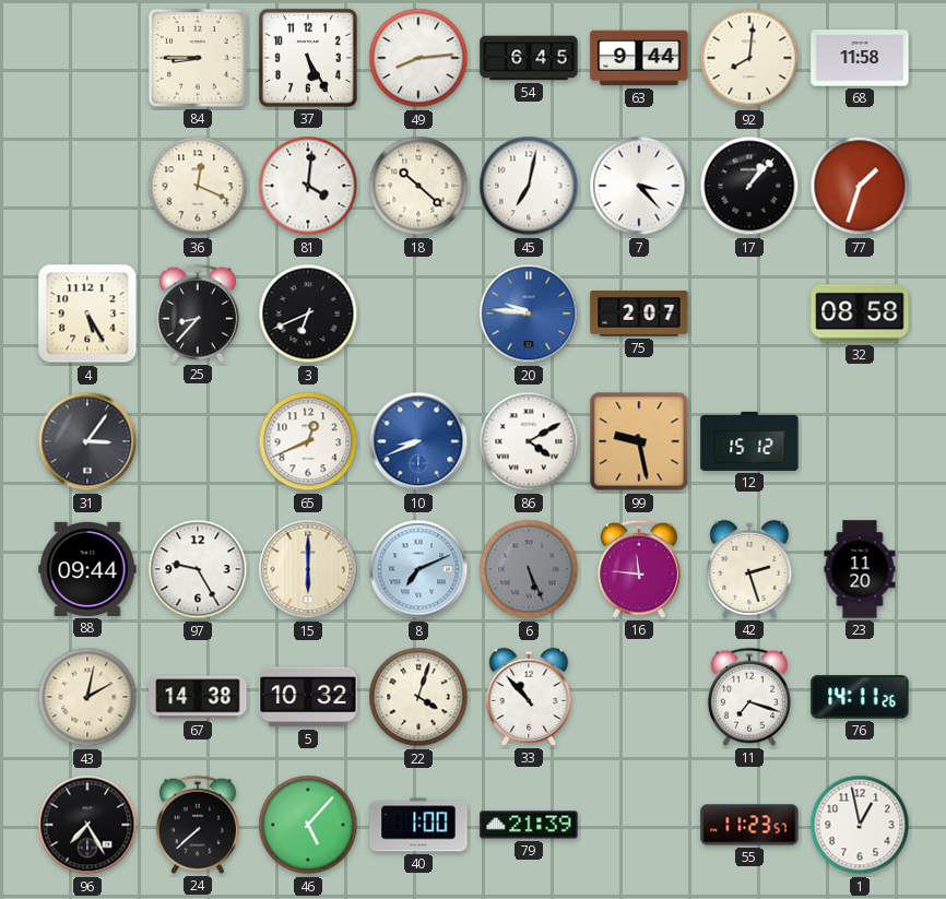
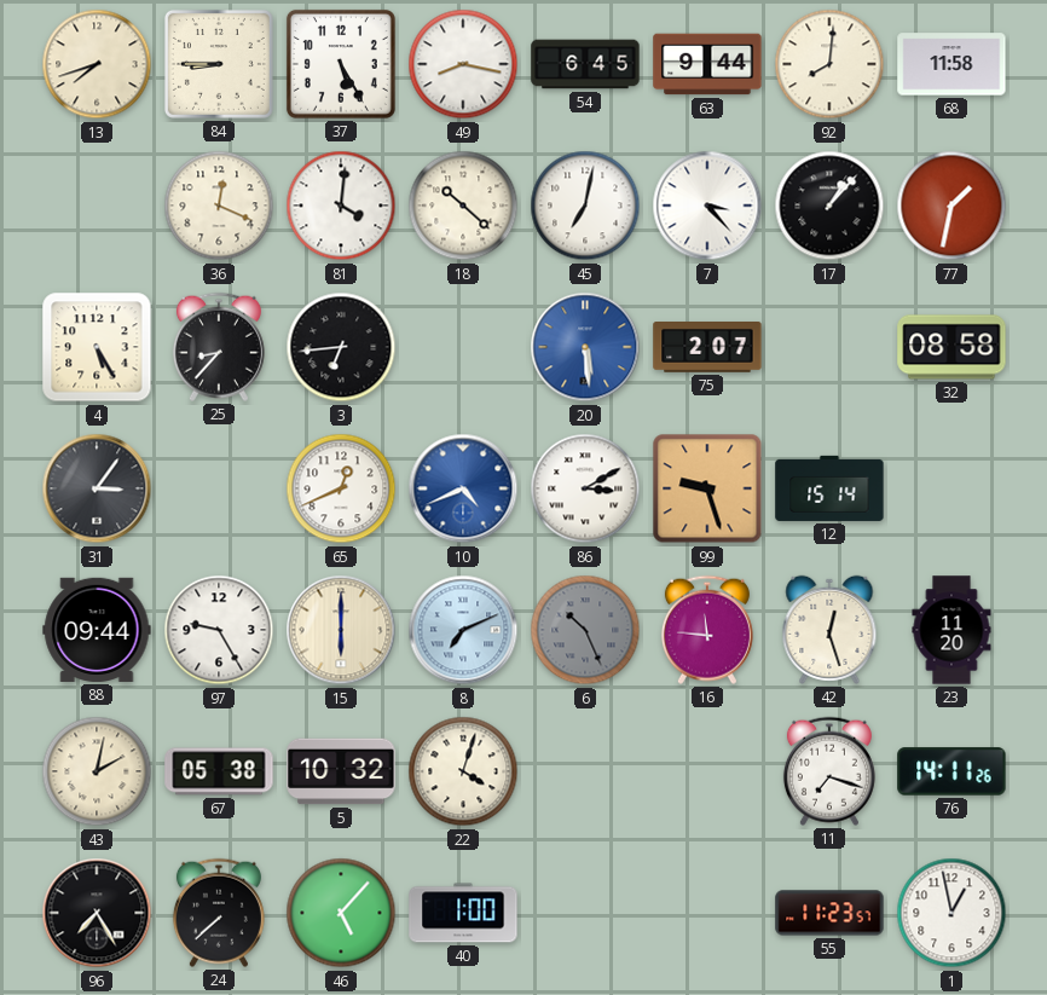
13: none -> 7:42 (97, 64)
49: 8:14 -> 8:17 (463, 64)
77: 1:33 -> 1:32 (951, 206)
3: 6:41 -> 6:44 (341, 347)
20: 9:46 -> 5:29 (585, 347)
10: 8:41 -> 4:41 (463, 488)
86: 4:10 -> 3:10 (585, 488)
99: 9:28 -> 9:27 (707, 488)
12: 15:12 -> 15:14 (829, 488)
6: 5:26 -> 10:26 (585, 630)
42: 2:27 -> 12:27 (829, 630)
67: 14:38 -> 05:38 (219, 771)
33: 10:53 -> none (529, 697)
79: 21:39 -> none (529, 825)
